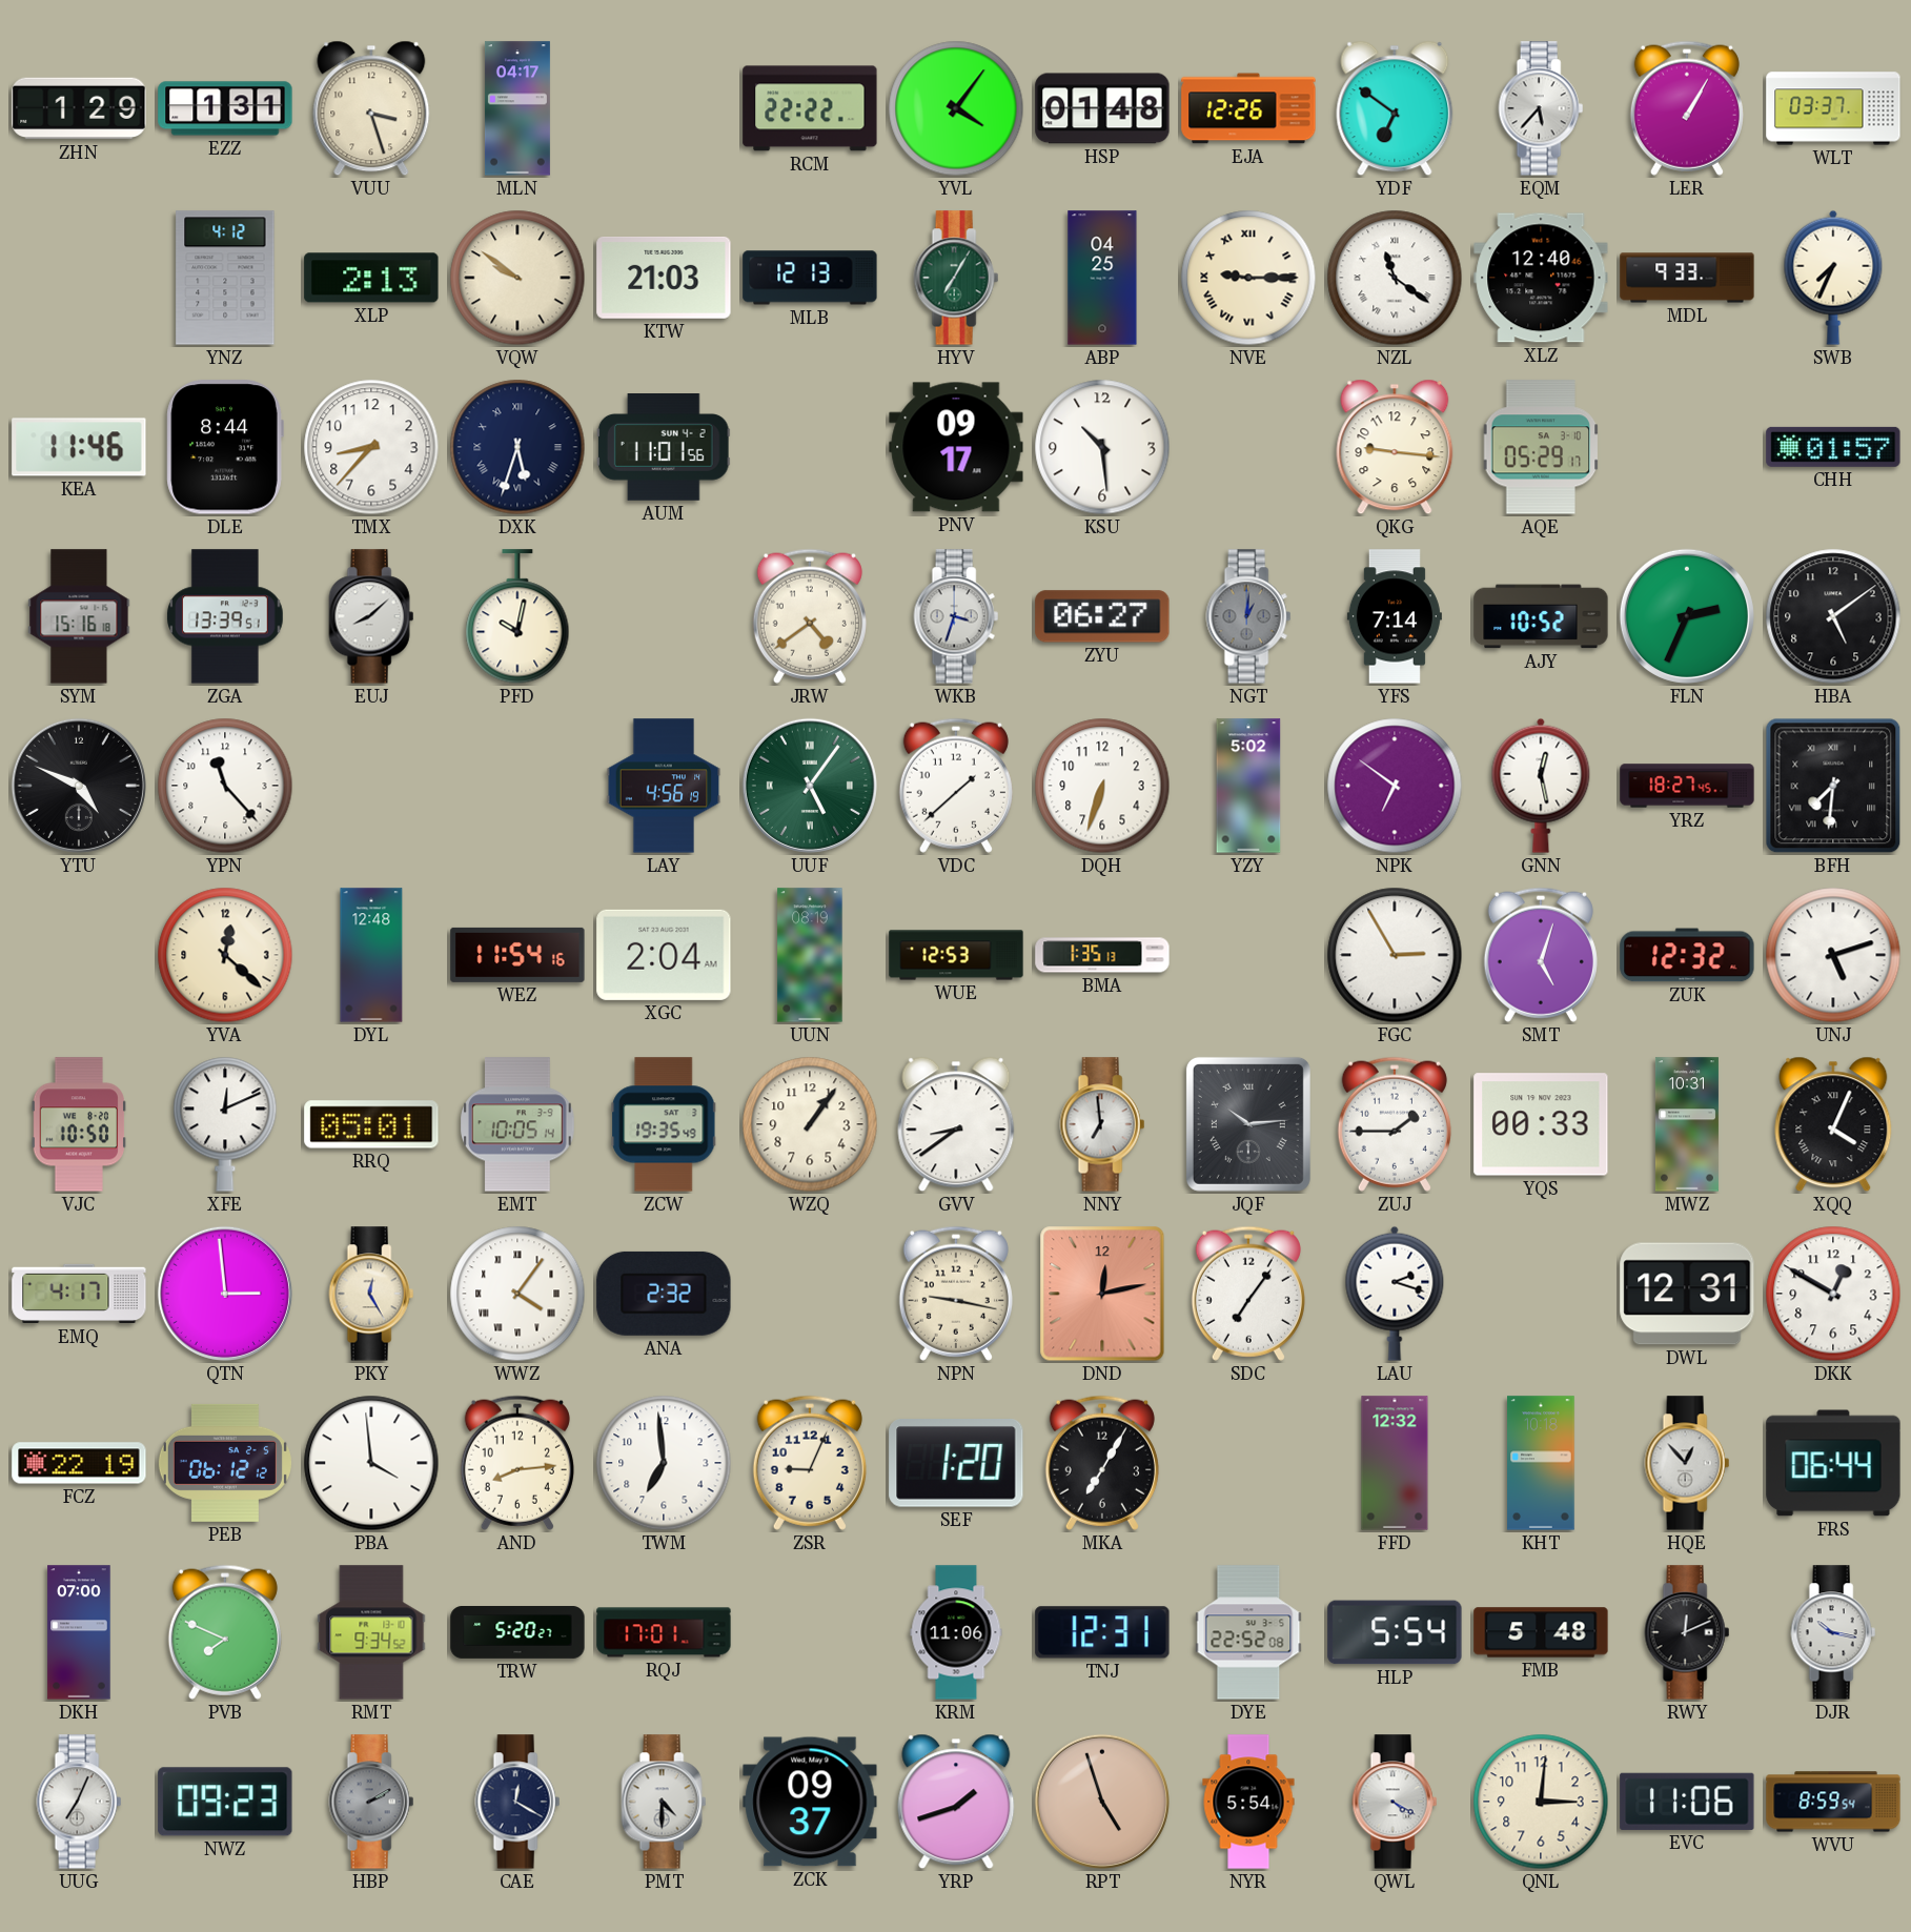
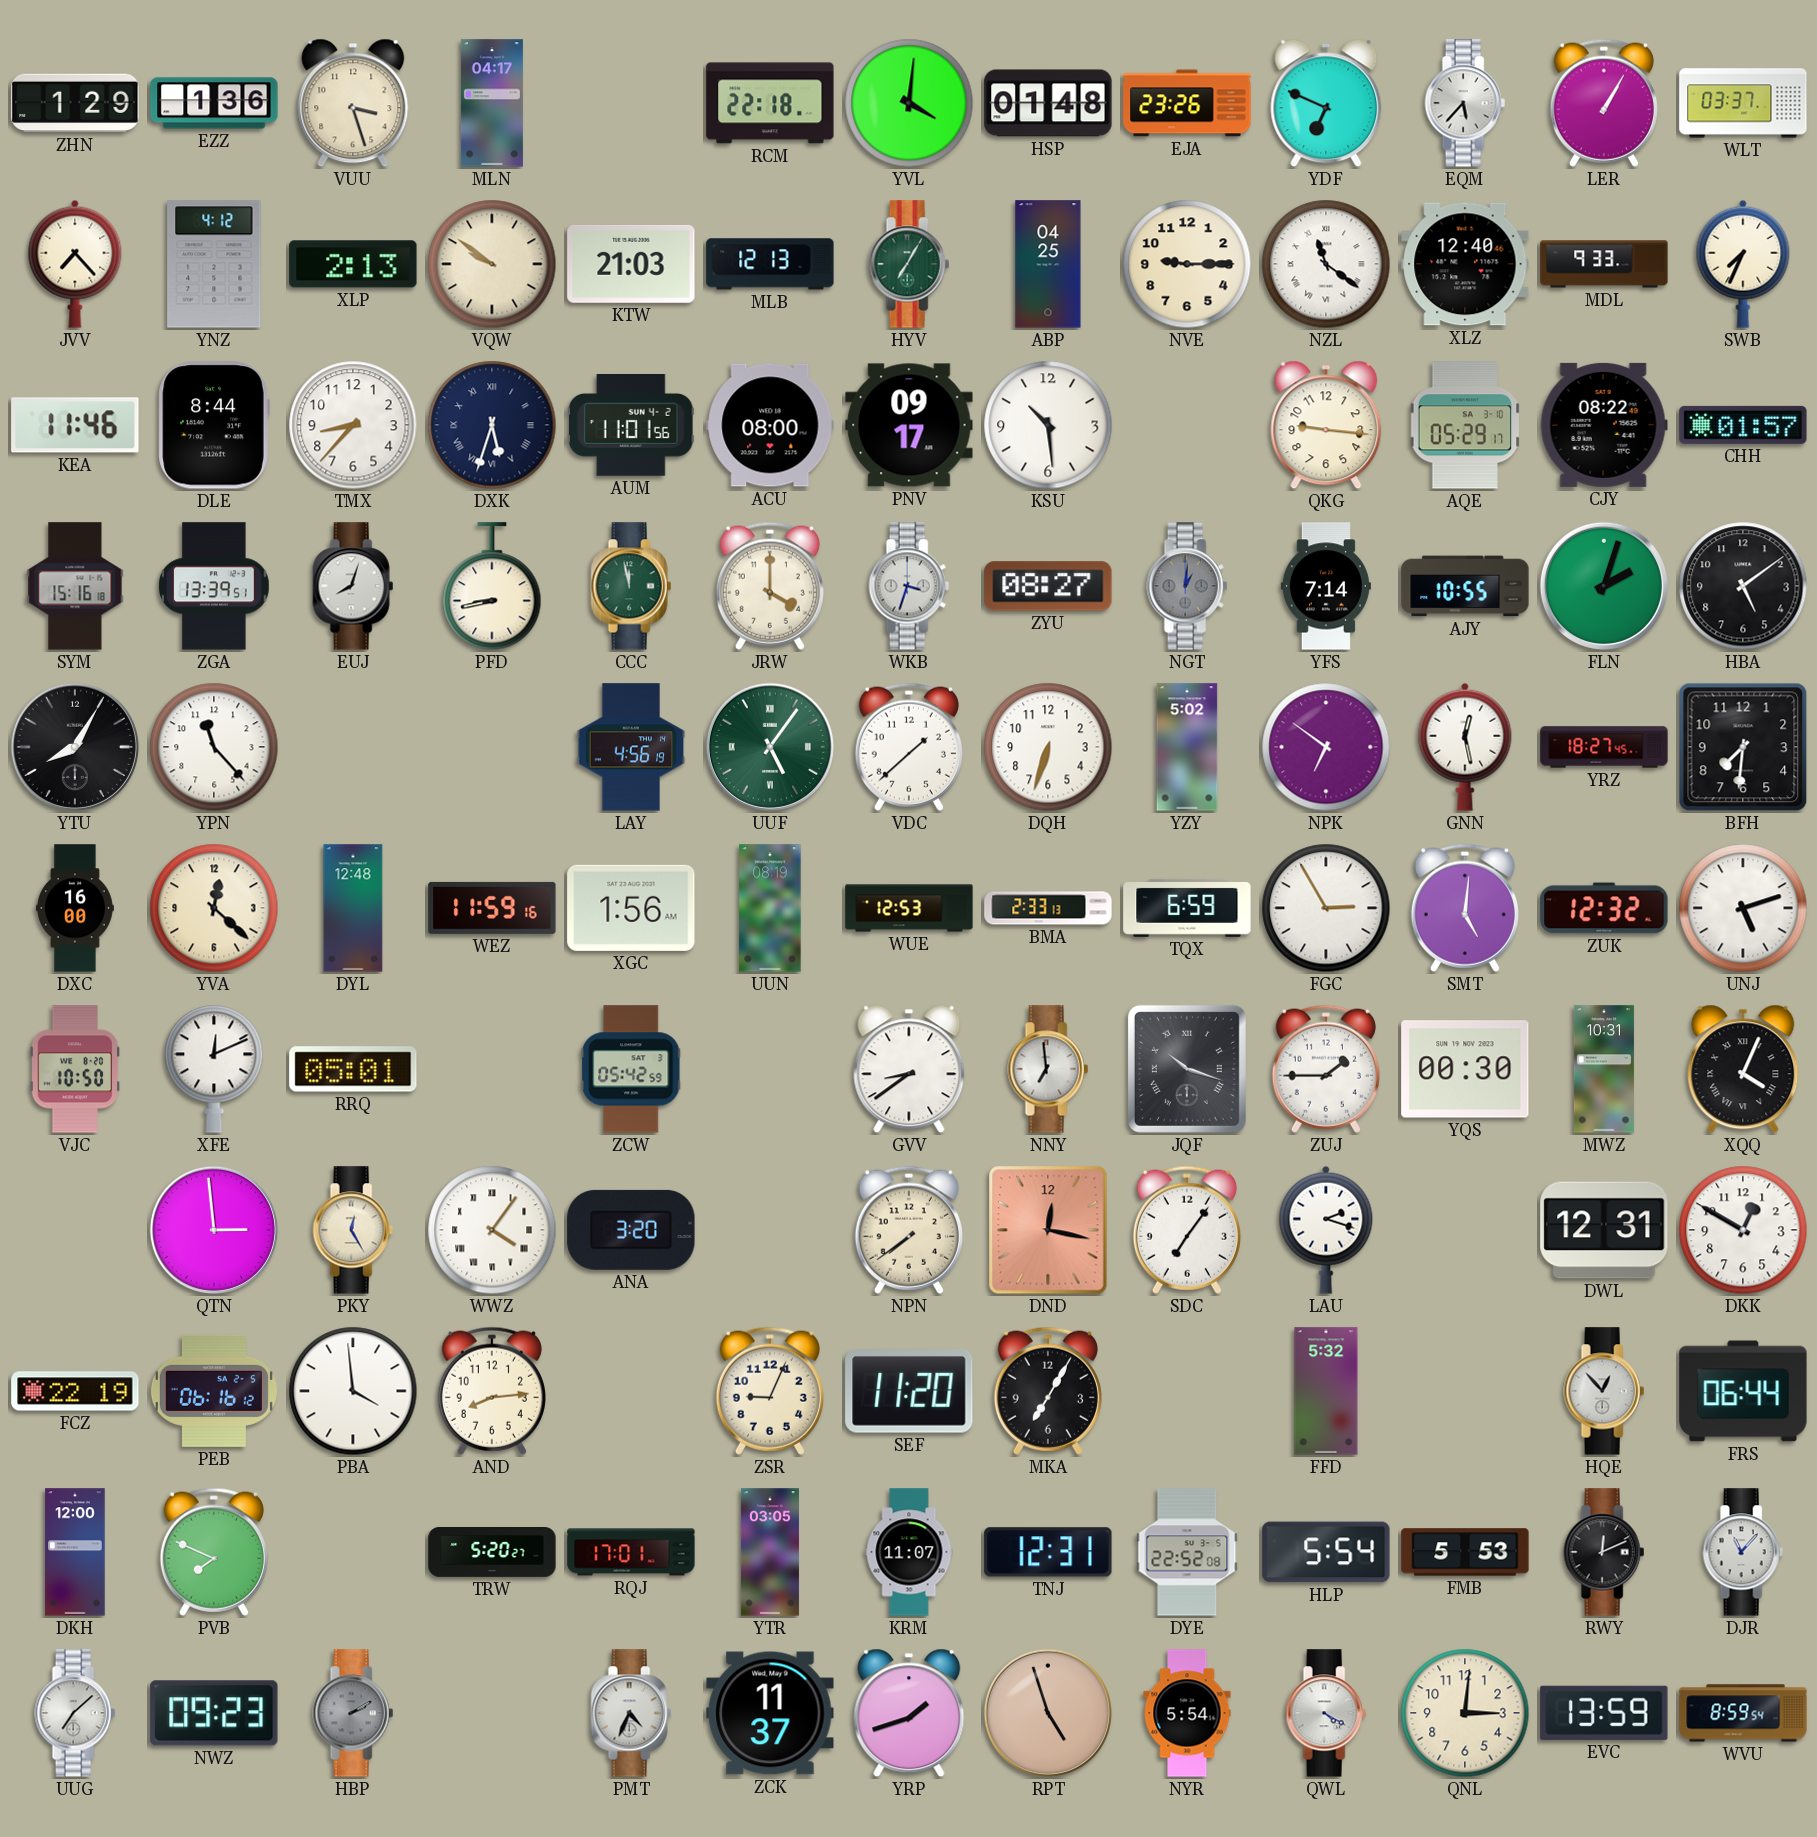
EZZ: 1:31 -> 1:36 (214, 103)
RCM: 22:22 -> 22:18 (770, 103)
YVL: 4:06 -> 4:01 (909, 103)
EJA: 12:26 -> 23:26 (1187, 103)
YDF: 6:51 -> 6:49 (1326, 103)
JVV: none -> 7:23 (75, 264)
NVE numerals: Roman -> Arabic (1187, 264)
ACU: none -> 08:00 (770, 425)
CJY: none -> 08:22 (1604, 425)
EUJ: 8:08 -> 8:03 (353, 586)
PFD: 10:02 -> 8:43 (492, 587)
CCC: none -> 11:58 (631, 586)
JRW: 4:39 -> 4:00 (770, 586)
ZYU: 06:27 -> 08:27 (1048, 586)
AJY: 10:52 -> 10:55 (1465, 586)
FLN: 2:34 -> 2:03 (1604, 586)
YTU: 4:49 -> 8:05 (75, 747)
BFH numerals: Roman -> Arabic (1743, 747)
DXC: none -> 16:00 (76, 908)
WEZ: 11:54 -> 11:59 (492, 908)
XGC: 2:04 -> 1:56 (631, 908)
BMA: 1:35 -> 2:33 (1048, 908)
TQX: none -> 6:59 (1187, 908)
SMT: 5:03 -> 5:01 (1465, 908)
EMT: 10:05 -> none (517, 1124)
ZCW: 19:35 -> 05:42 (631, 1069)
WZQ: 1:06 -> none (810, 1124)
JQF: 10:14 -> 10:18 (1187, 1069)
YQS: 00:33 -> 00:30 (1465, 1069)
EMQ: 4:17 -> none (79, 1294)
ANA: 2:32 -> 3:20 (631, 1230)
NPN: 9:17 -> 7:39 (909, 1230)
DND: 12:13 -> 12:17 (1048, 1230)
PEB: 06:12 -> 06:16 (214, 1391)
TWM: 6:59 -> none (664, 1463)
SEF: 1:20 -> 11:20 (909, 1392)
FFD: 12:32 -> 5:32 (1326, 1391)
KHT: 10:18 -> none (1541, 1463)
DKH: 07:00 -> 12:00 (75, 1552)
RMT: 9:34 -> none (371, 1632)
YTR: none -> 03:05 (770, 1552)
KRM: 11:06 -> 11:07 (909, 1552)
FMB: 5:48 -> 5:53 (1465, 1552)
DJR: 10:17 -> 11:07 (1743, 1552)
UUG: 7:04 -> 7:08 (75, 1713)
CAE: 12:20 -> none (517, 1802)
PMT: 4:30 -> 4:34 (631, 1713)
ZCK: 09:37 -> 11:37 (770, 1713)
EVC: 11:06 -> 13:59 (1604, 1713)
